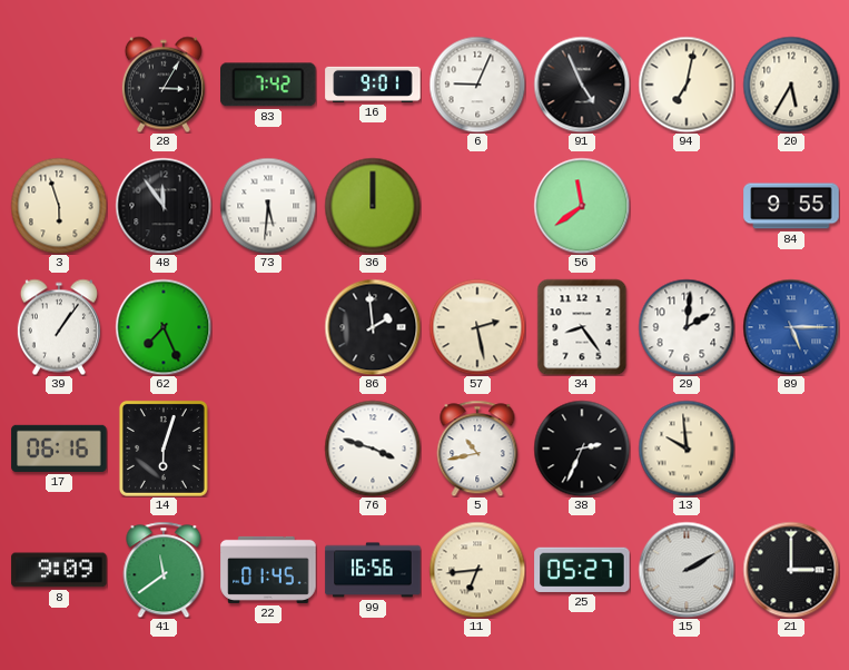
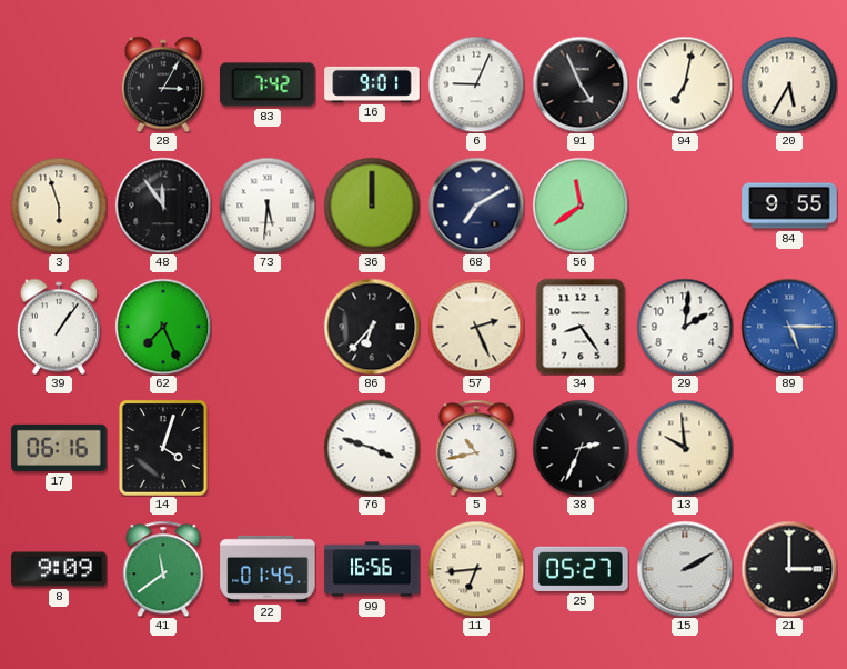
68: none -> 7:10 (476, 206)
86: 1:59 -> 6:37 (372, 327)
57: 2:28 -> 2:26 (476, 327)
14: 6:03 -> 4:03 (163, 448)
